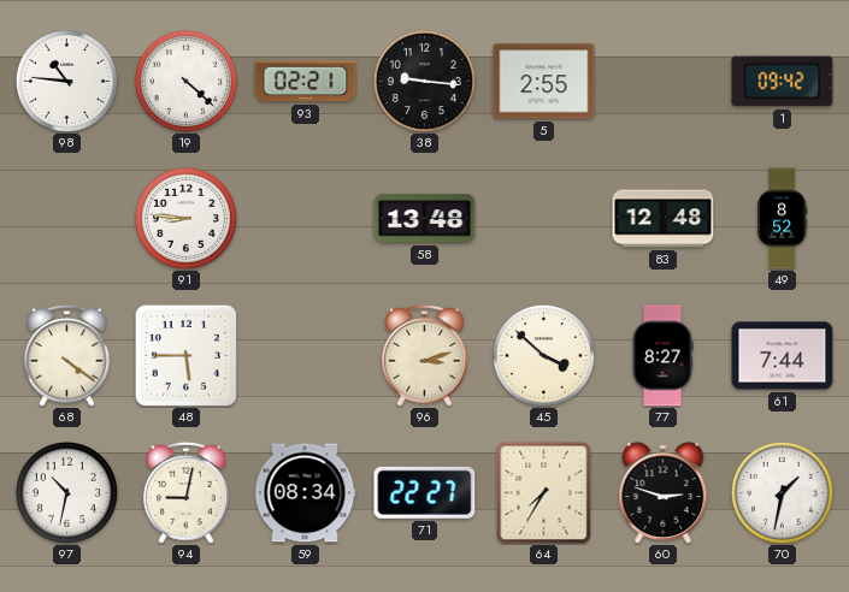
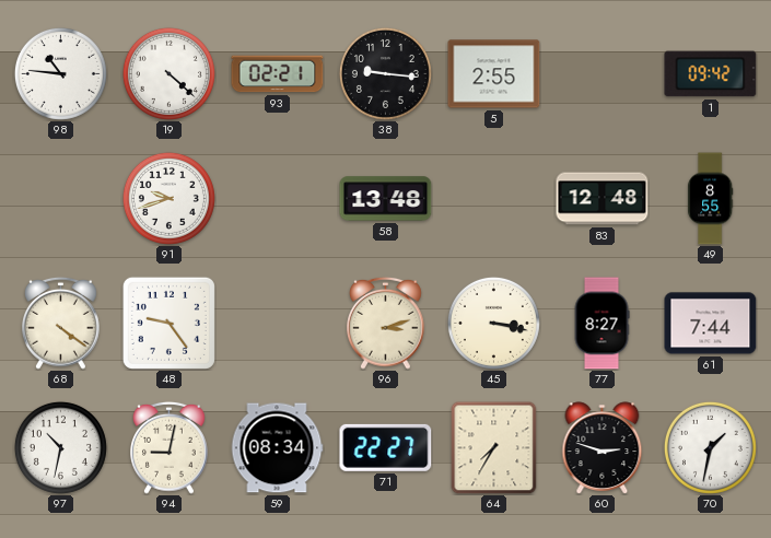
91: 8:46 -> 9:42 (168, 198)
49: 8:52 -> 8:55 (711, 199)
48: 5:45 -> 9:24 (168, 323)
45: 3:52 -> 3:17 (493, 323)
